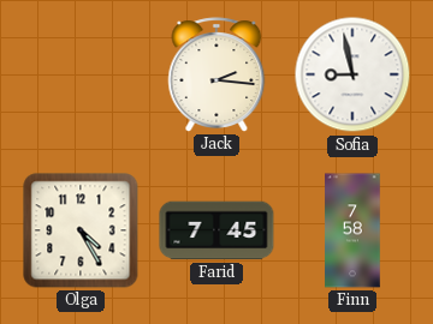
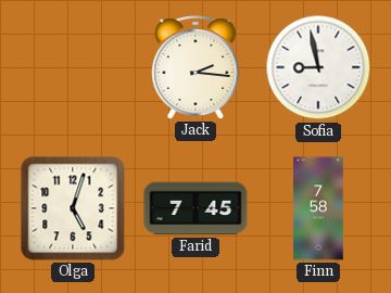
Olga: 4:25 -> 5:03 (73, 208)
